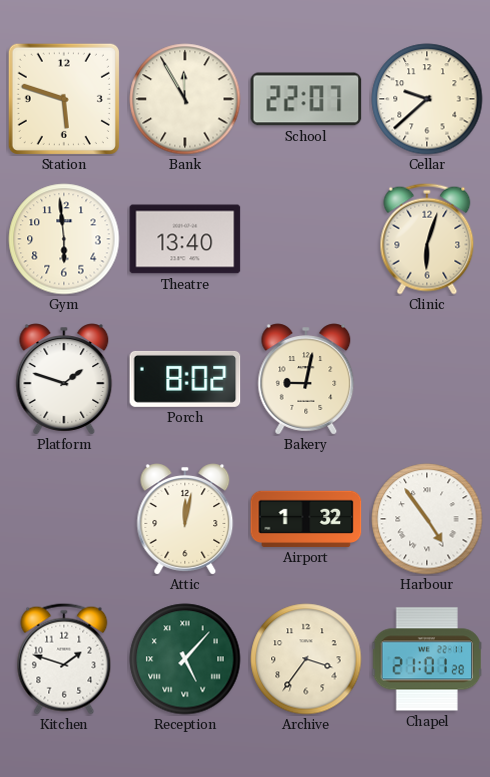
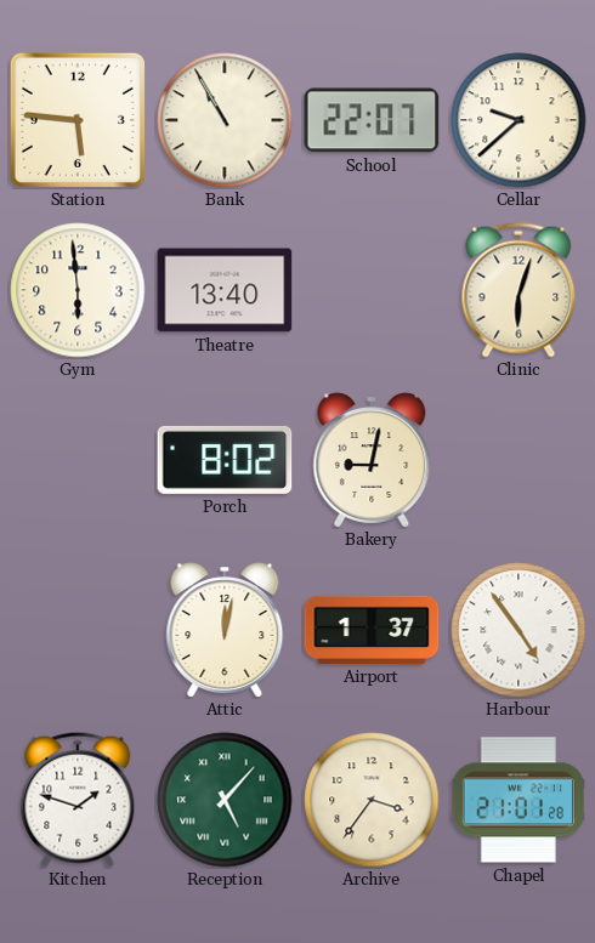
Station: 5:48 -> 5:46 (78, 120)
Bank: 11:55 -> 10:55 (225, 120)
Platform: 1:48 -> none (64, 379)
Airport: 1:32 -> 1:37 (372, 630)
